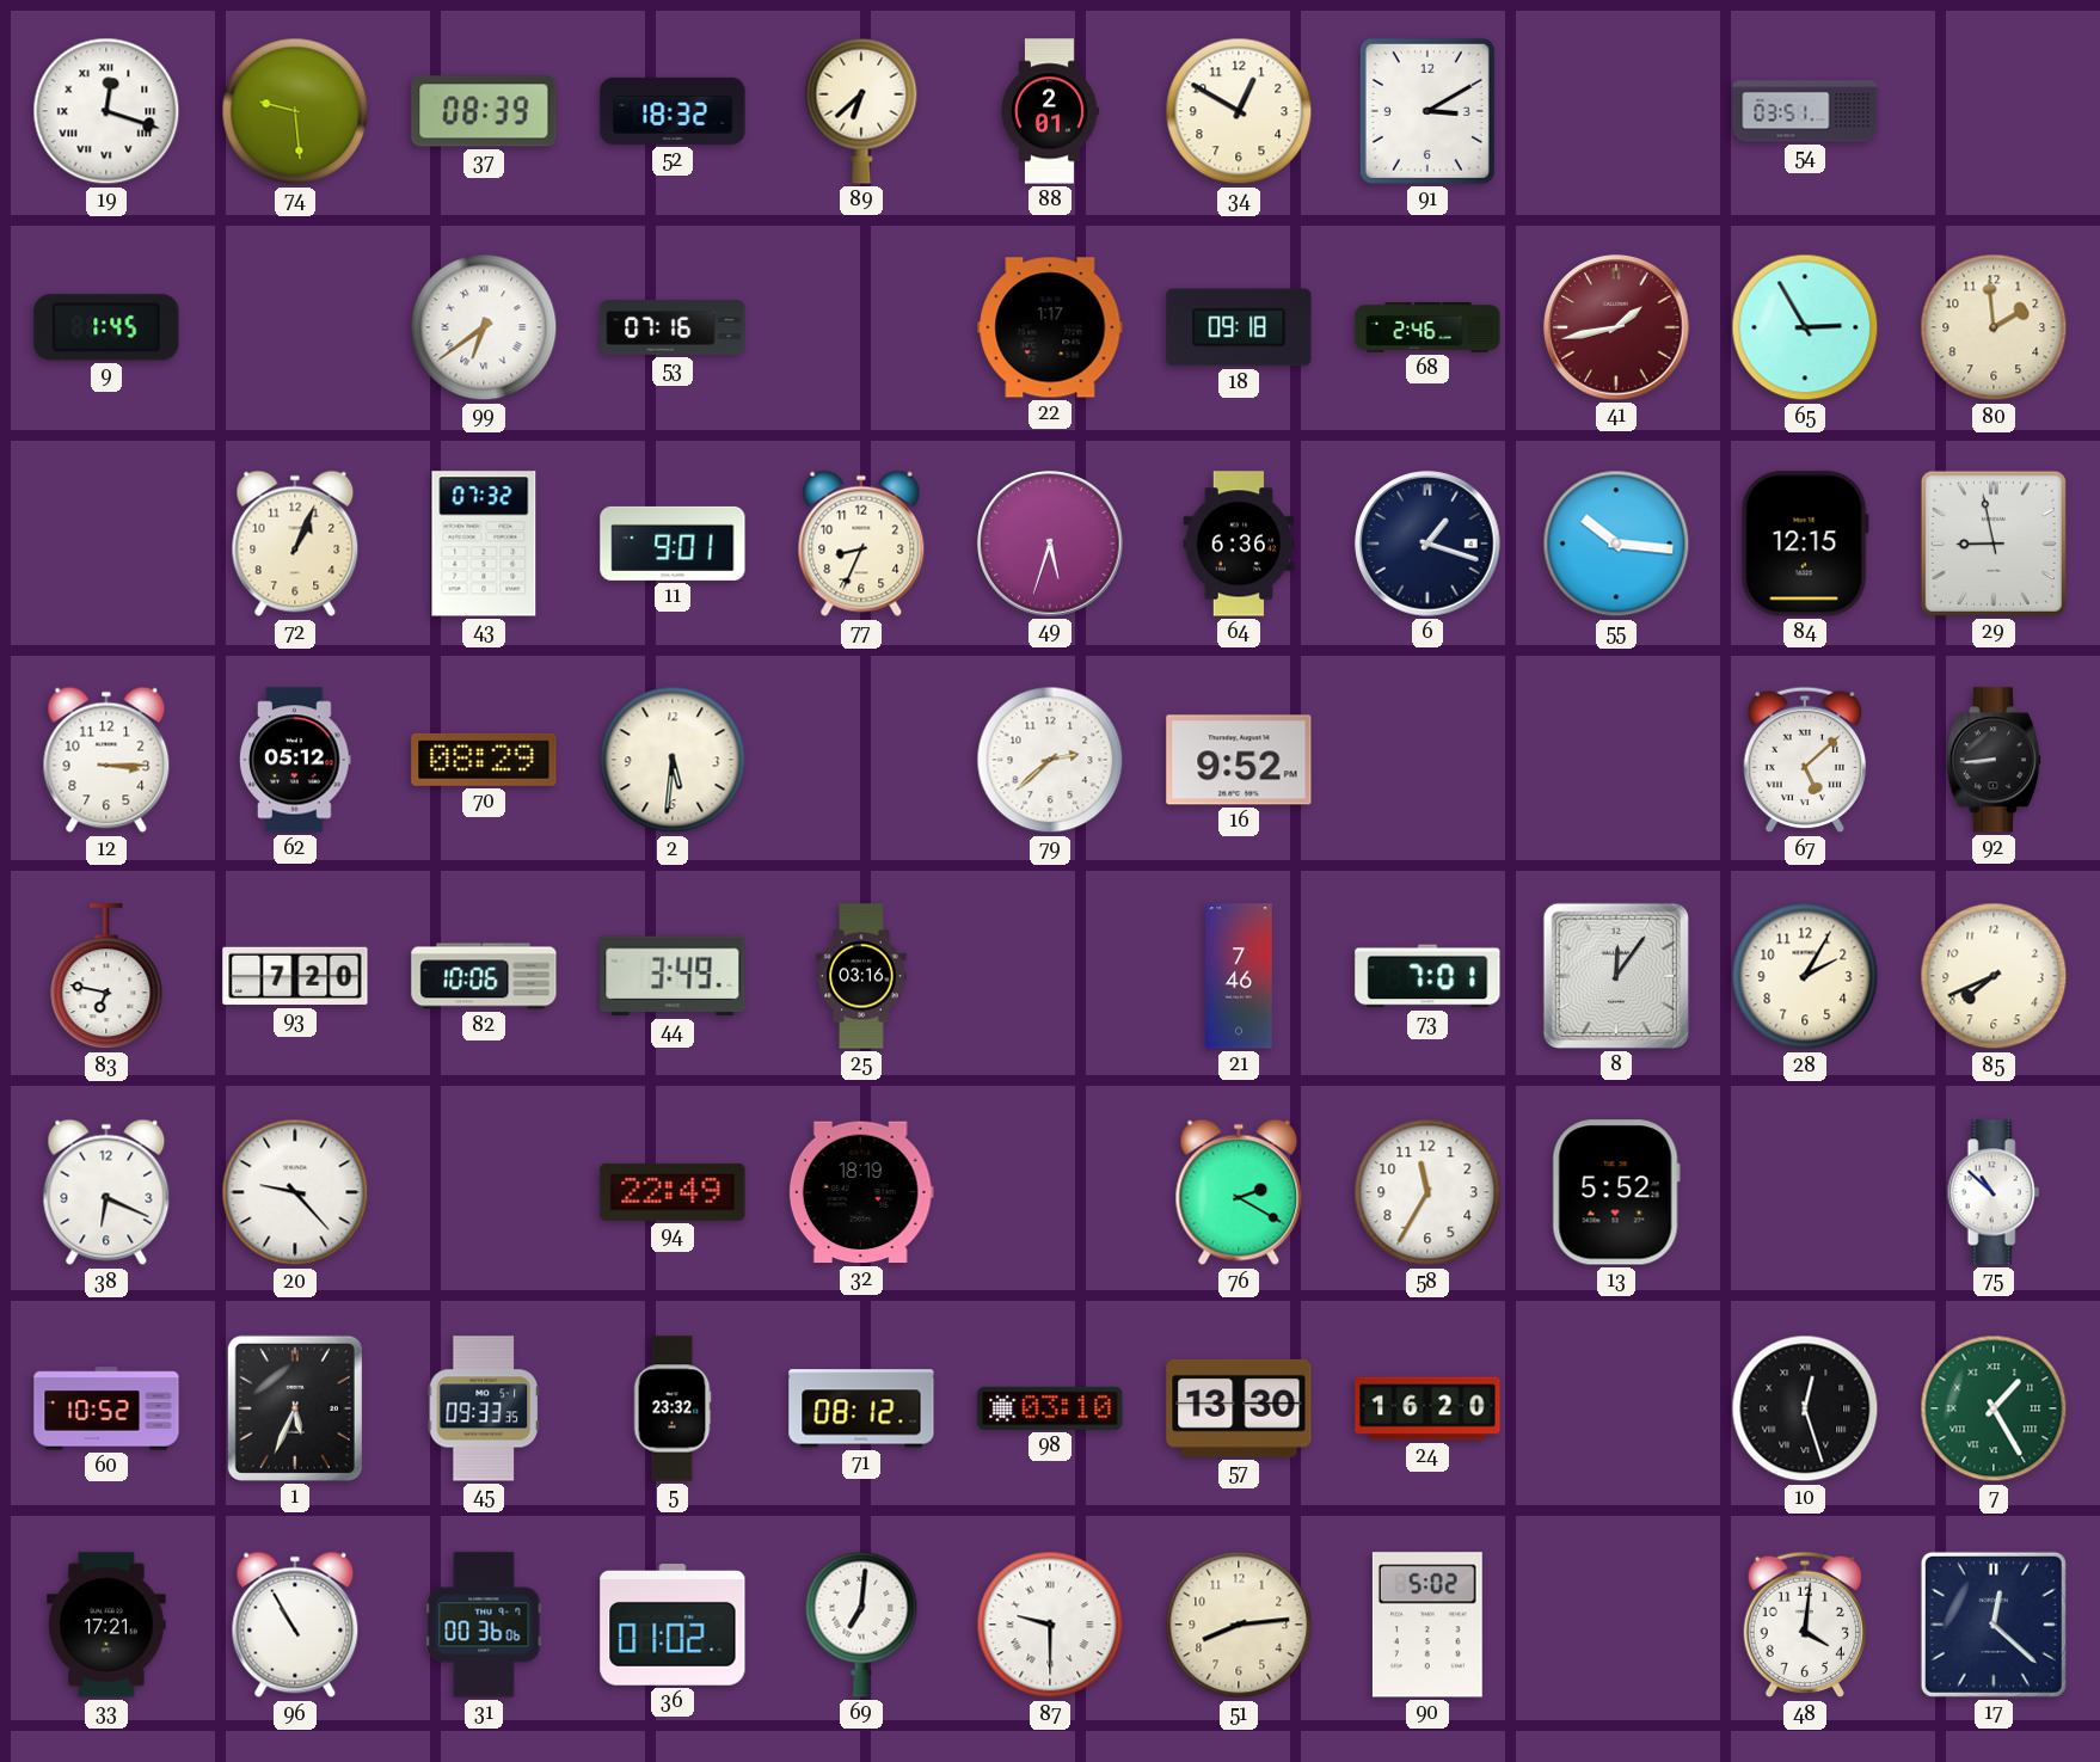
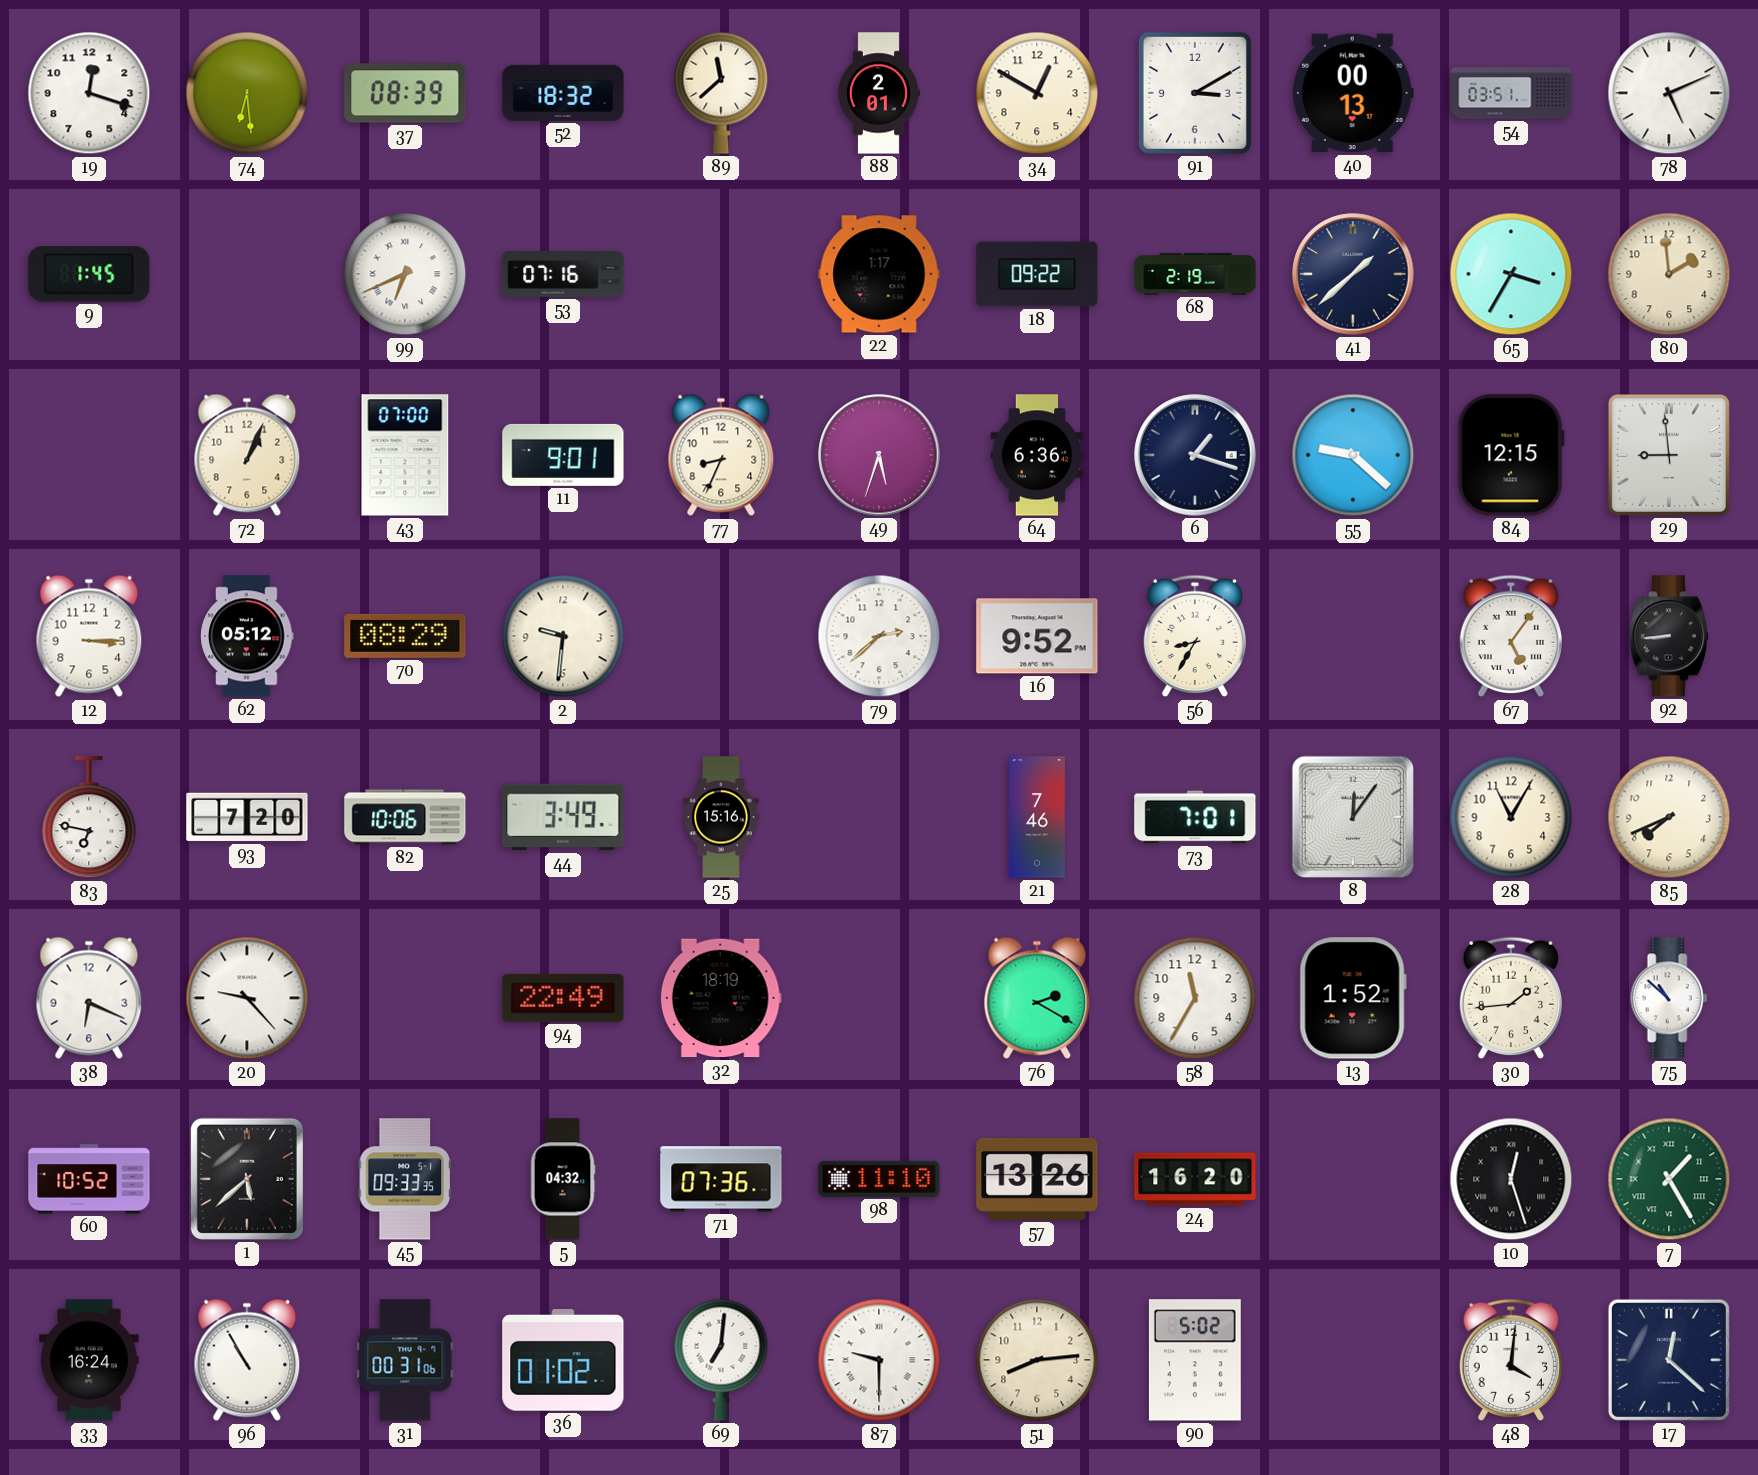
19 numerals: Roman -> Arabic (89, 93)
74: 9:29 -> 6:29 (247, 93)
89: 6:38 -> 11:38 (721, 93)
40: none -> 00:13 (1353, 93)
78: none -> 5:11 (1669, 93)
99: 6:39 -> 6:41 (405, 274)
18: 09:18 -> 09:22 (1037, 274)
68: 2:46 -> 2:19 (1195, 274)
41: 1:43 -> 1:38 (1353, 274)
41 dial: burgundy -> navy (1353, 274)
65: 2:55 -> 3:35 (1511, 274)
43: 07:32 -> 07:00 (405, 455)
55: 10:16 -> 9:22 (1353, 455)
29: 8:58 -> 8:59 (1669, 455)
2: 5:31 -> 9:31 (563, 636)
56: none -> 8:35 (1194, 636)
67: 5:08 -> 5:06 (1510, 636)
25: 03:16 -> 15:16 (721, 817)
28: 2:05 -> 11:05 (1511, 817)
13: 5:52 -> 1:52 (1353, 998)
30: none -> 1:44 (1510, 998)
1: 5:34 -> 5:38 (247, 1179)
5: 23:32 -> 04:32 (563, 1179)
71: 08:12 -> 07:36 (721, 1179)
98: 03:10 -> 11:10 (879, 1179)
57: 13:30 -> 13:26 (1037, 1179)
33: 17:21 -> 16:24 (89, 1360)
31: 00:36 -> 00:31 (405, 1360)
